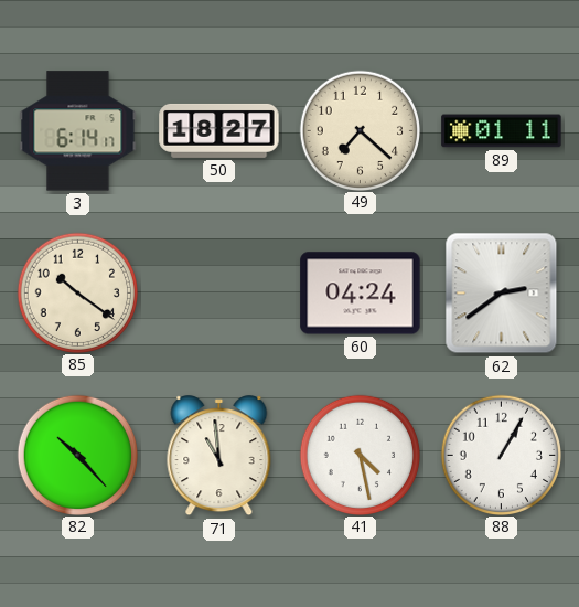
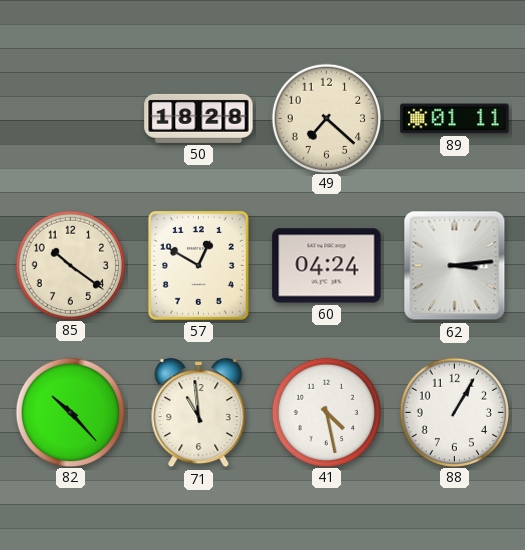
3: 6:14 -> none (78, 131)
50: 18:27 -> 18:28 (199, 118)
57: none -> 12:50 (198, 265)
62: 2:39 -> 3:14 (455, 266)
